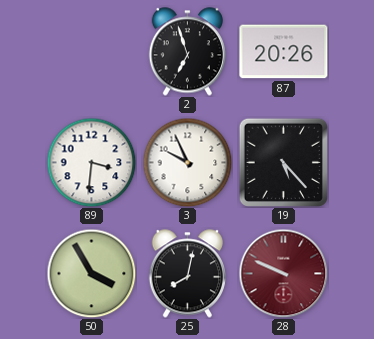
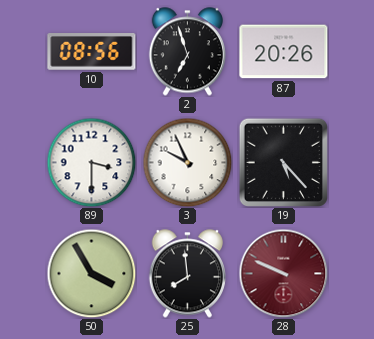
10: none -> 08:56 (92, 52)
89: 3:31 -> 3:30 (91, 162)
25: 8:02 -> 7:59 (187, 274)
